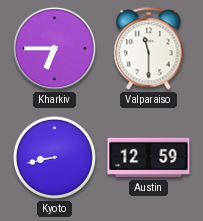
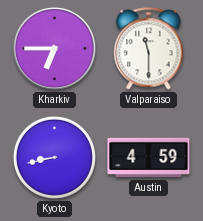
Austin: 12:59 -> 4:59 (149, 158)
